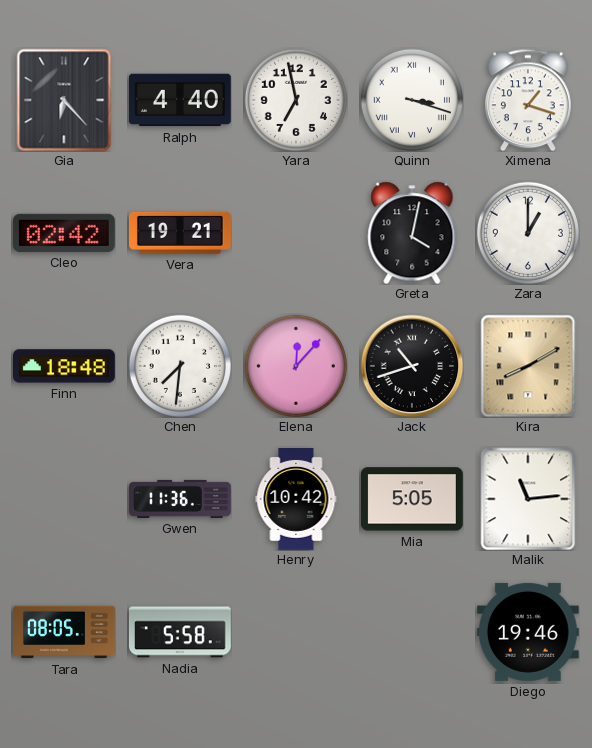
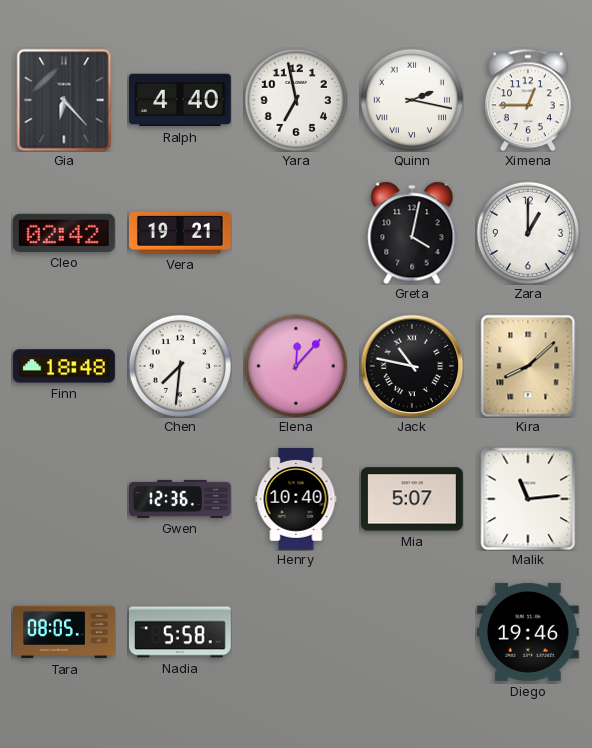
Quinn: 3:18 -> 2:17 (412, 100)
Ximena: 1:18 -> 12:45 (528, 100)
Jack: 10:42 -> 10:47 (412, 366)
Kira: 8:10 -> 8:08 (528, 366)
Gwen: 11:36 -> 12:36 (181, 499)
Henry: 10:42 -> 10:40 (296, 500)
Mia: 5:05 -> 5:07 (412, 499)
